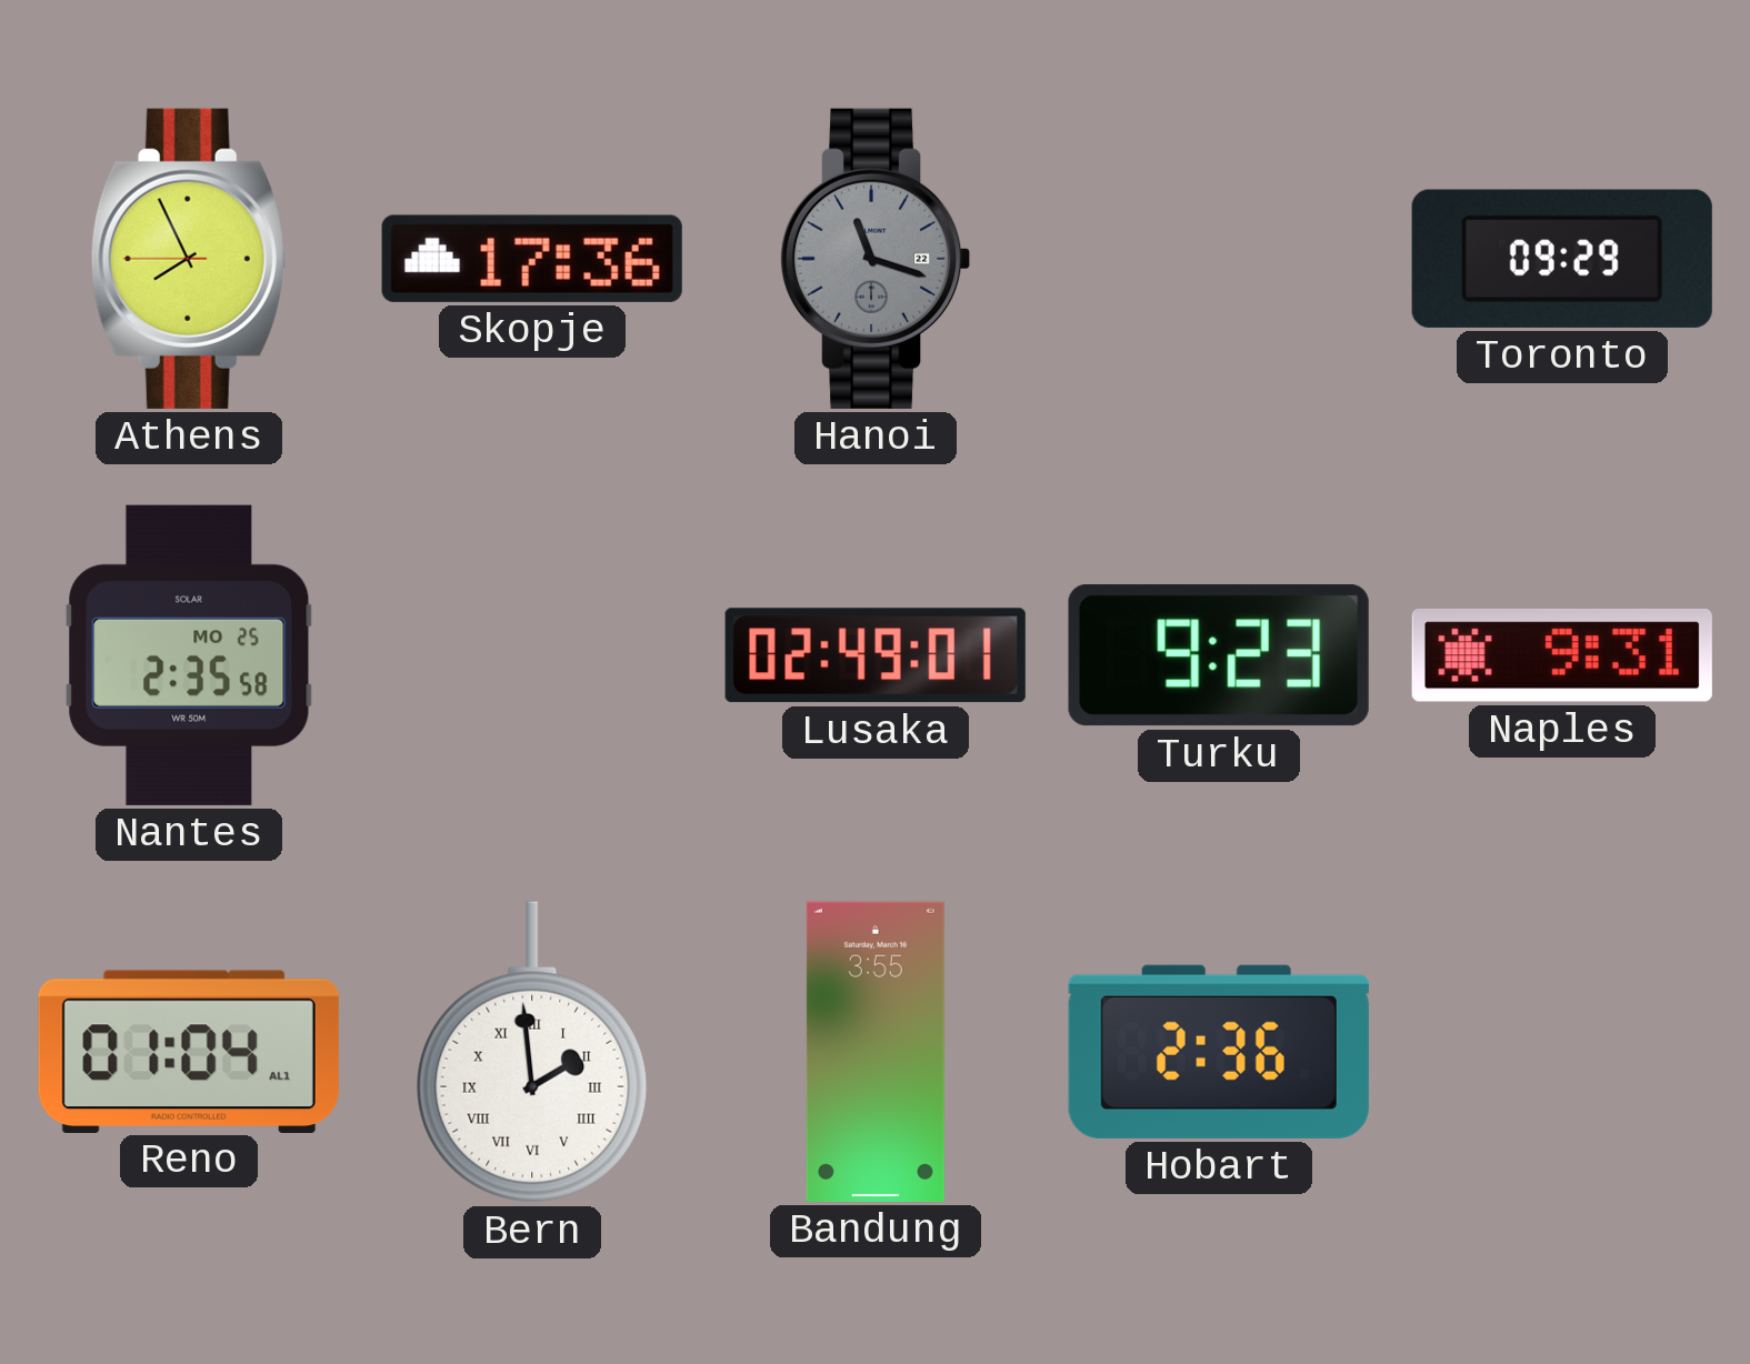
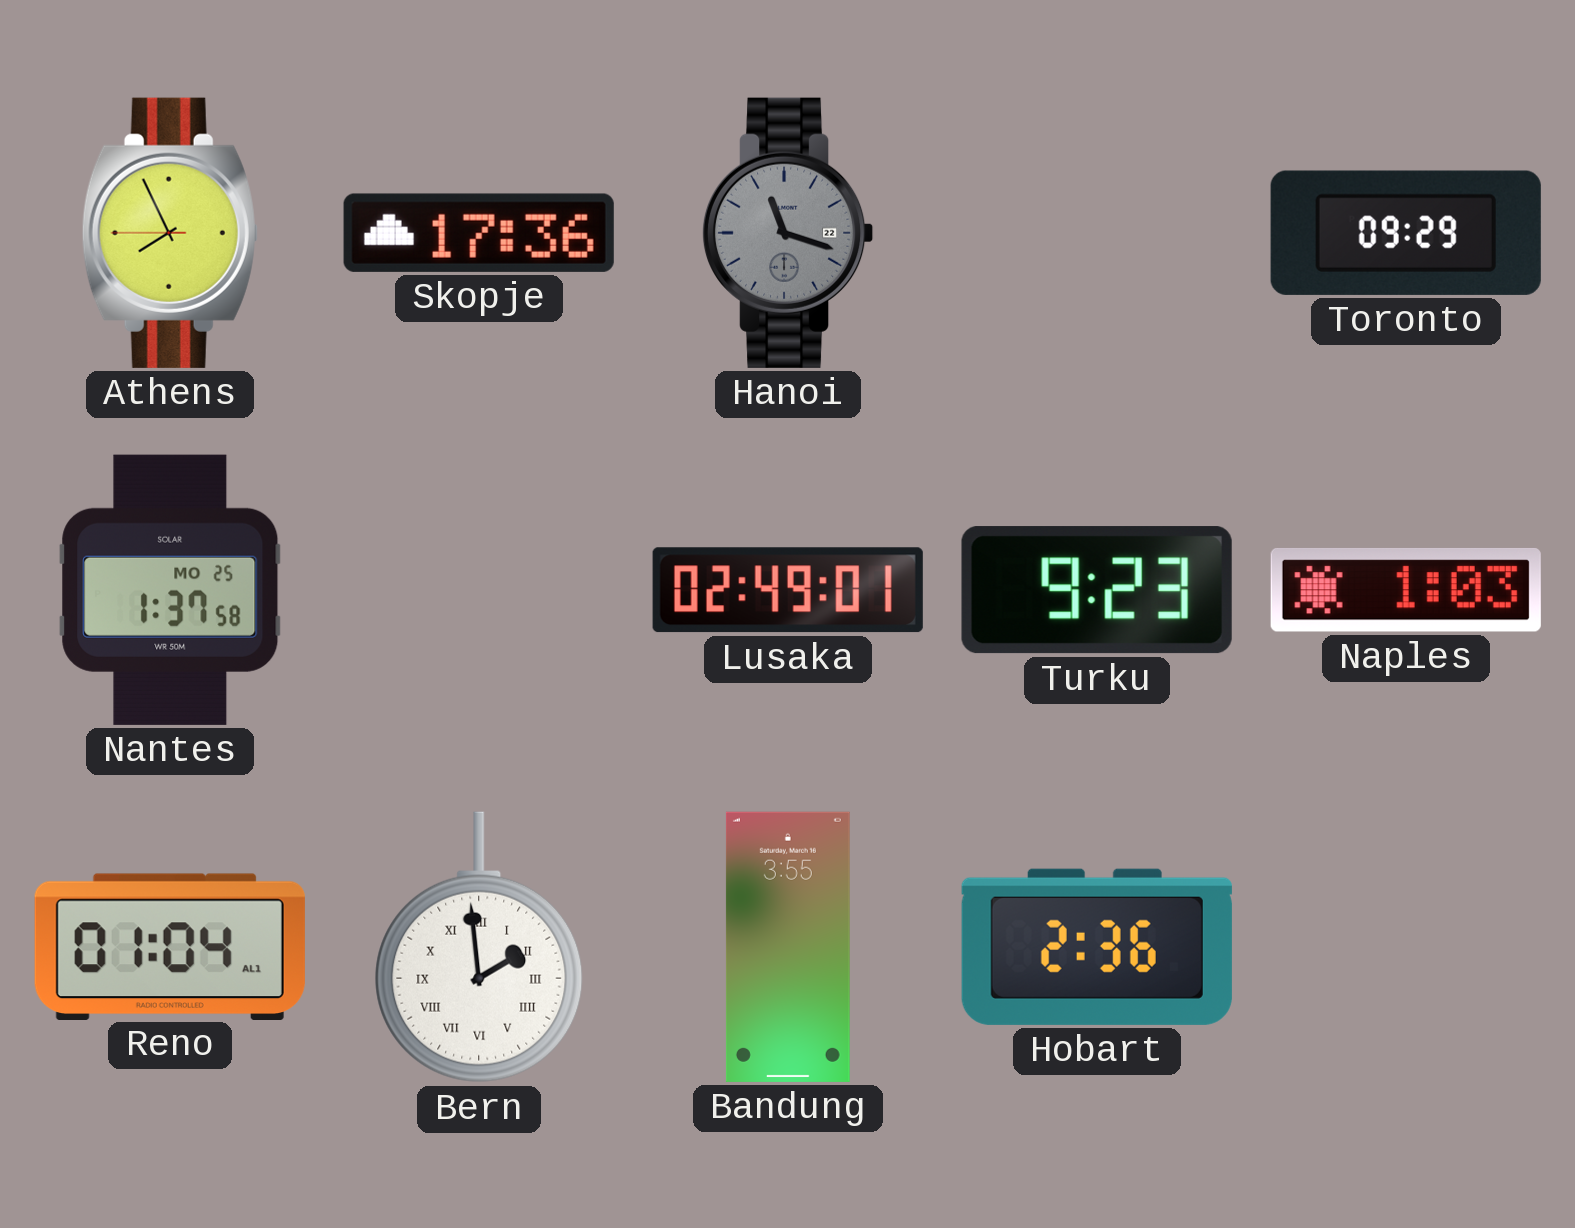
Nantes: 2:35 -> 1:37 (170, 590)
Naples: 9:31 -> 1:03 (1406, 590)
